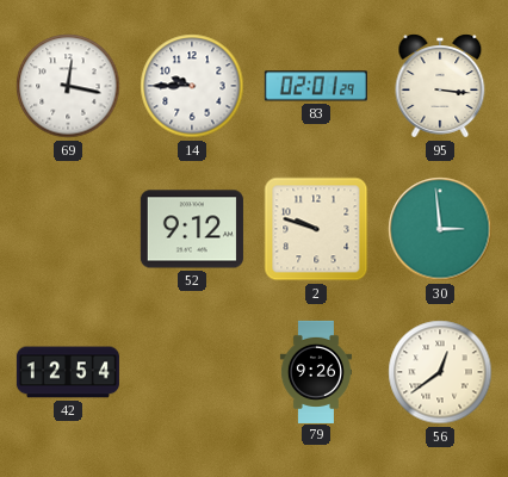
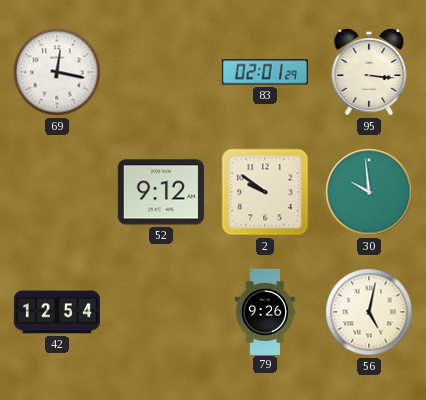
14: 9:45 -> none (192, 86)
2: 9:48 -> 9:51 (265, 192)
30: 2:59 -> 9:59 (369, 192)
56: 12:39 -> 5:02 (369, 312)
